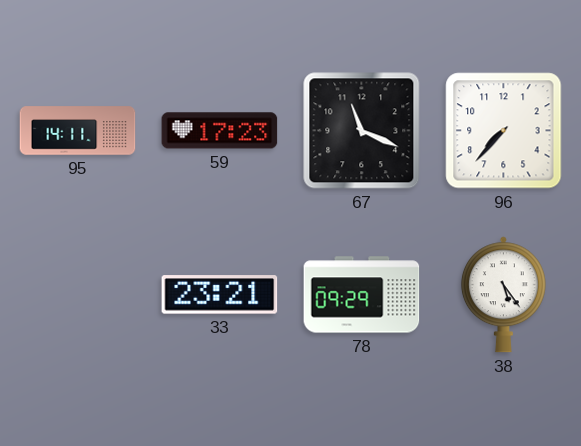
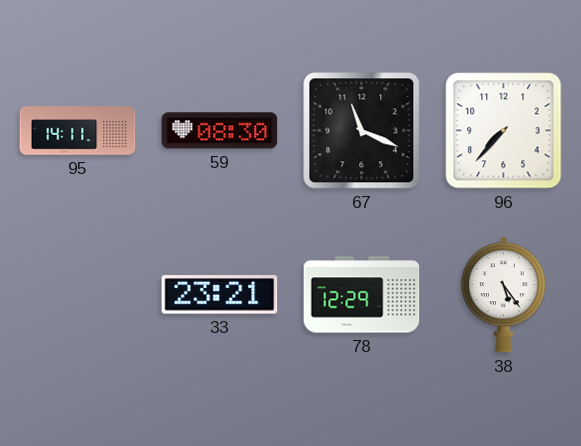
59: 17:23 -> 08:30 (220, 131)
78: 09:29 -> 12:29 (362, 295)
